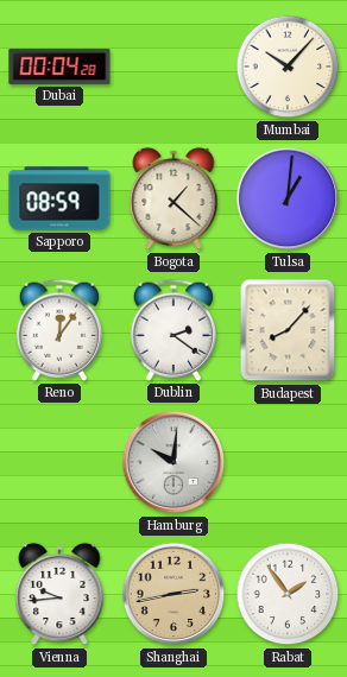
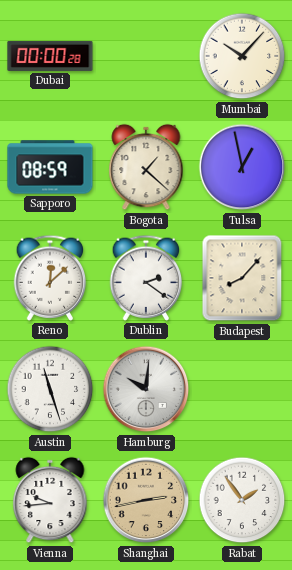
Dubai: 00:04 -> 00:00 (50, 56)
Tulsa: 1:01 -> 12:58 (242, 167)
Reno: 12:06 -> 12:08 (50, 278)
Austin: none -> 11:27 (50, 389)
